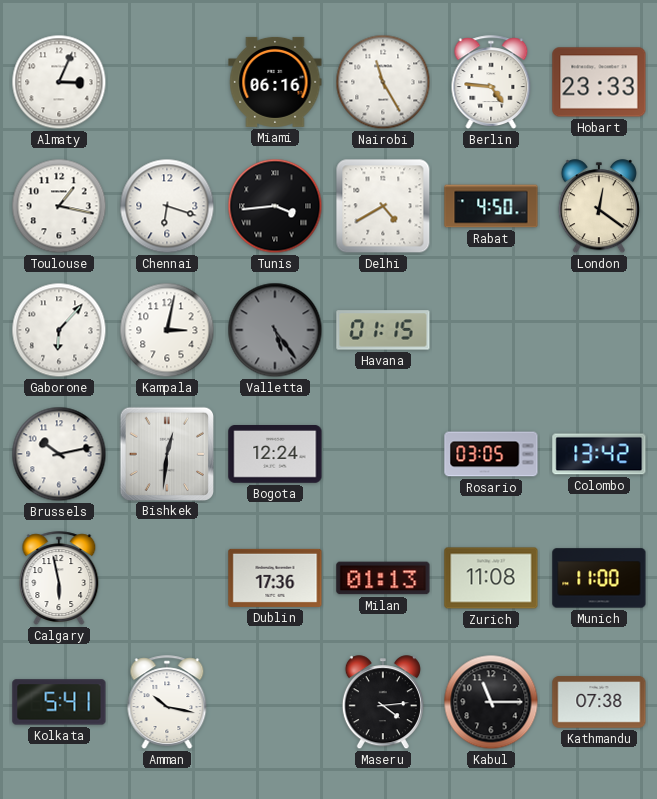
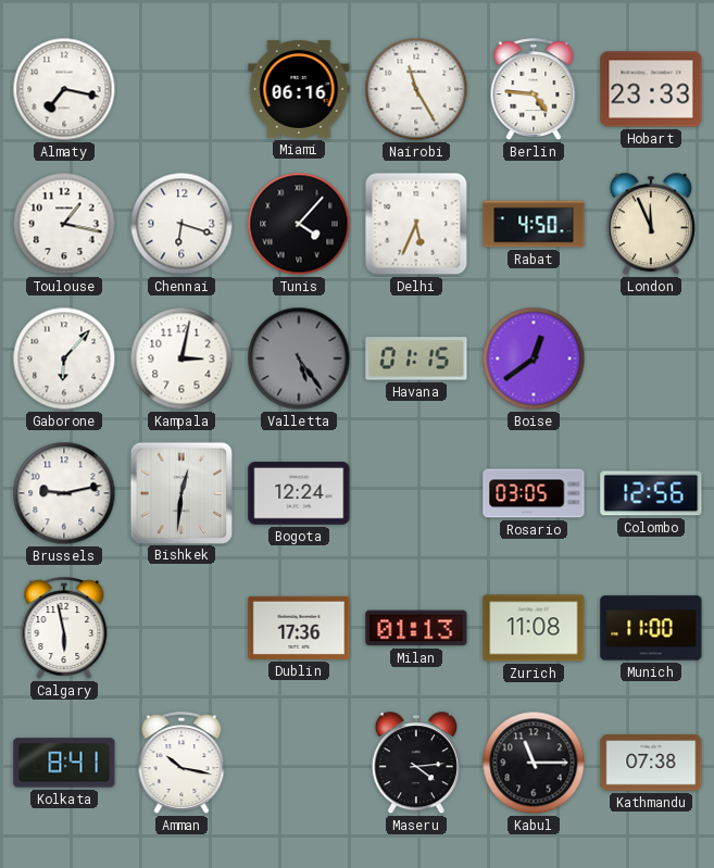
Almaty: 3:04 -> 7:17 (64, 89)
Tunis: 3:44 -> 4:07 (299, 224)
Delhi: 4:40 -> 5:34 (416, 224)
London: 12:21 -> 11:56 (651, 225)
Boise: none -> 12:39 (534, 358)
Brussels: 10:13 -> 9:13 (64, 493)
Colombo: 13:42 -> 12:56 (651, 493)
Kolkata: 5:41 -> 8:41 (64, 763)
